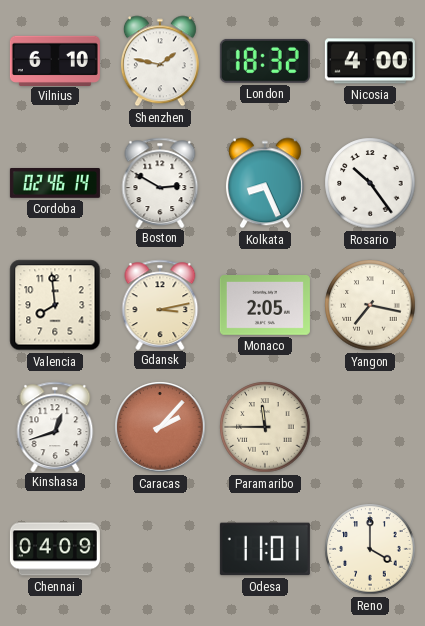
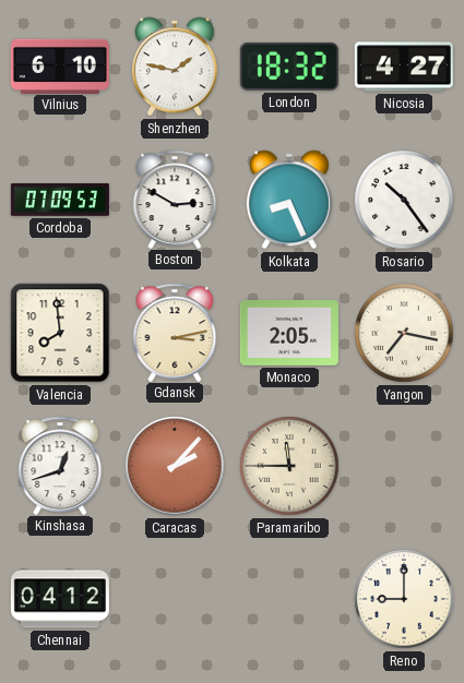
Nicosia: 4:00 -> 4:27 (404, 67)
Cordoba: 02:46 -> 07:09 (60, 201)
Chennai: 04:09 -> 04:12 (60, 599)
Odesa: 11:01 -> none (265, 549)
Reno: 4:00 -> 9:00 (404, 599)
